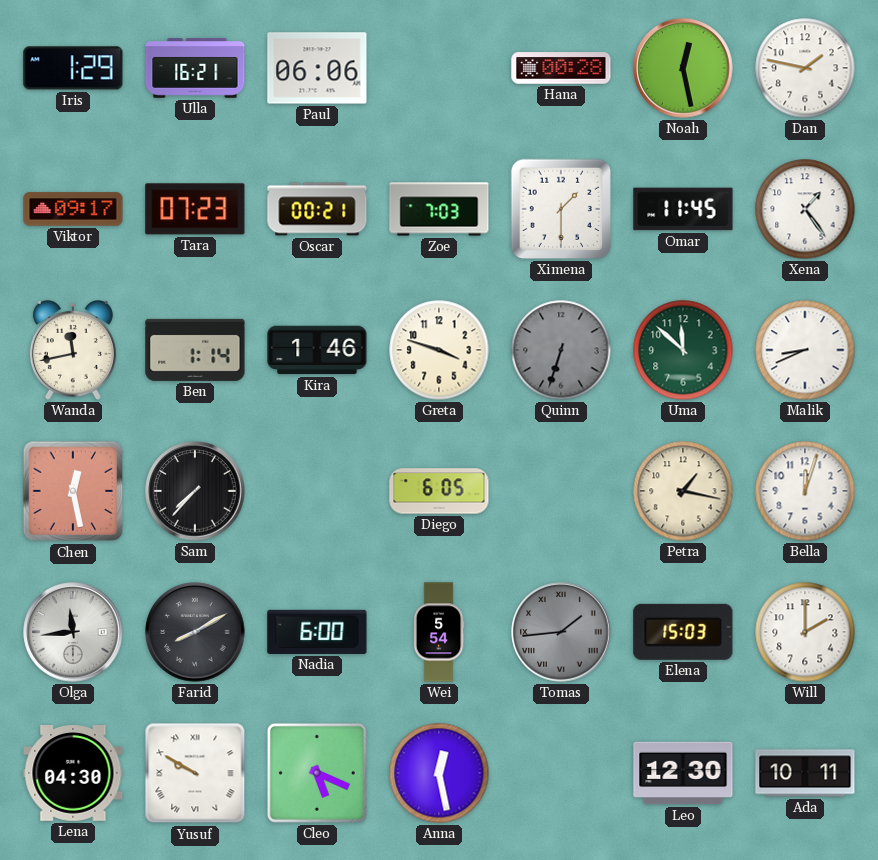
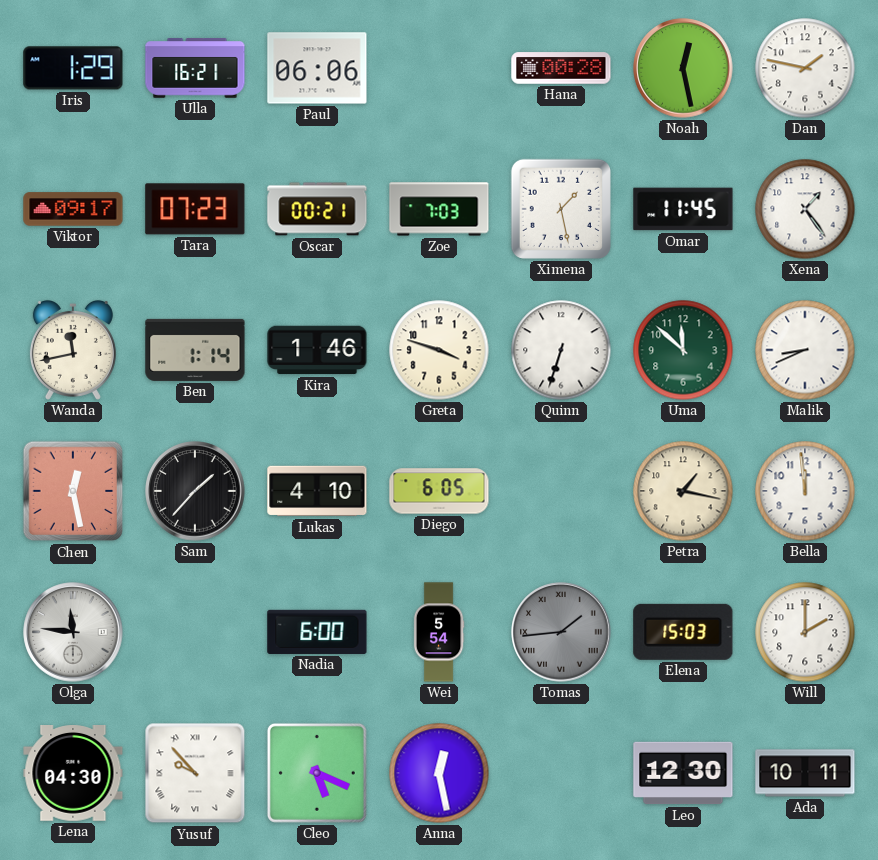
Ximena: 1:30 -> 1:28 (561, 209)
Quinn dial: grey -> white (561, 350)
Sam: 7:37 -> 1:37 (195, 491)
Lukas: none -> 4:10 (317, 491)
Bella: 12:03 -> 11:59 (805, 491)
Olga: 11:44 -> 11:46 (73, 632)
Farid: 8:10 -> none (195, 632)
Yusuf: 9:50 -> 9:53 (195, 773)
